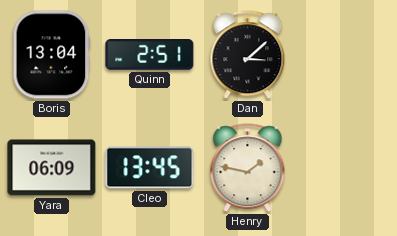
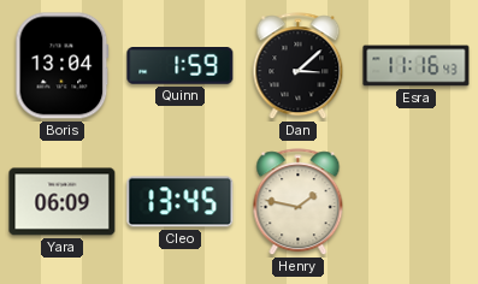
Quinn: 2:51 -> 1:59 (181, 66)
Esra: none -> 11:16 (417, 66)
